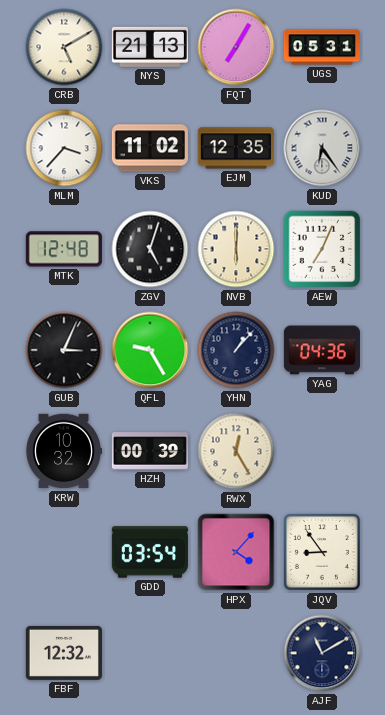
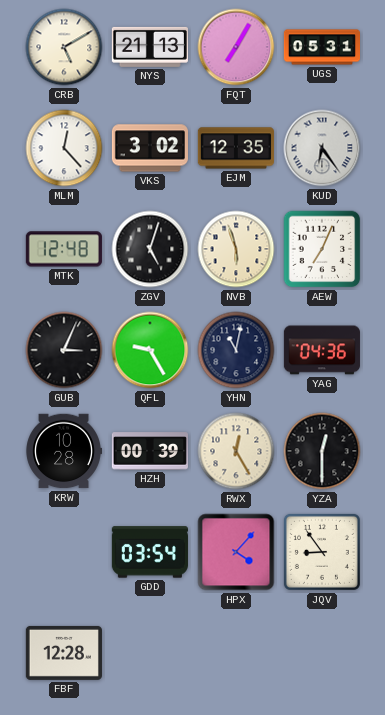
MLM: 3:37 -> 12:23 (64, 148)
VKS: 11:02 -> 3:02 (150, 148)
NVB: 6:00 -> 5:57 (236, 249)
YHN: 1:07 -> 11:02 (236, 350)
KRW: 10:32 -> 10:28 (64, 451)
YZA: none -> 12:30 (322, 451)
FBF: 12:32 -> 12:28 (64, 653)
AJF: 11:10 -> none (322, 653)
